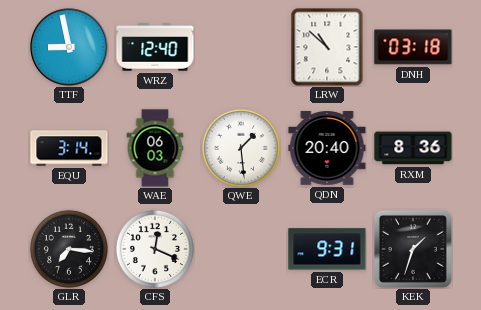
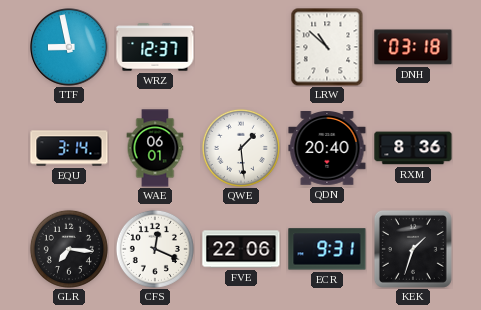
WRZ: 12:40 -> 12:37 (155, 47)
WAE: 06:03 -> 06:01 (155, 148)
FVE: none -> 22:06 (241, 249)
